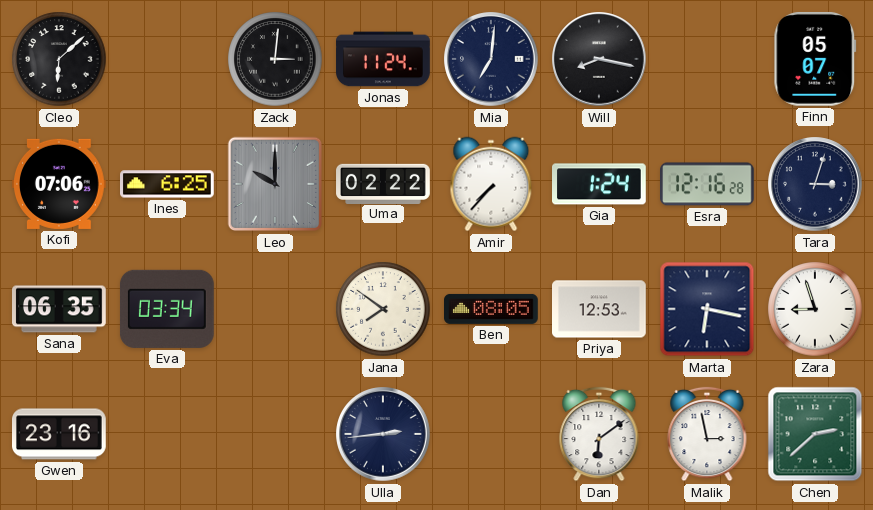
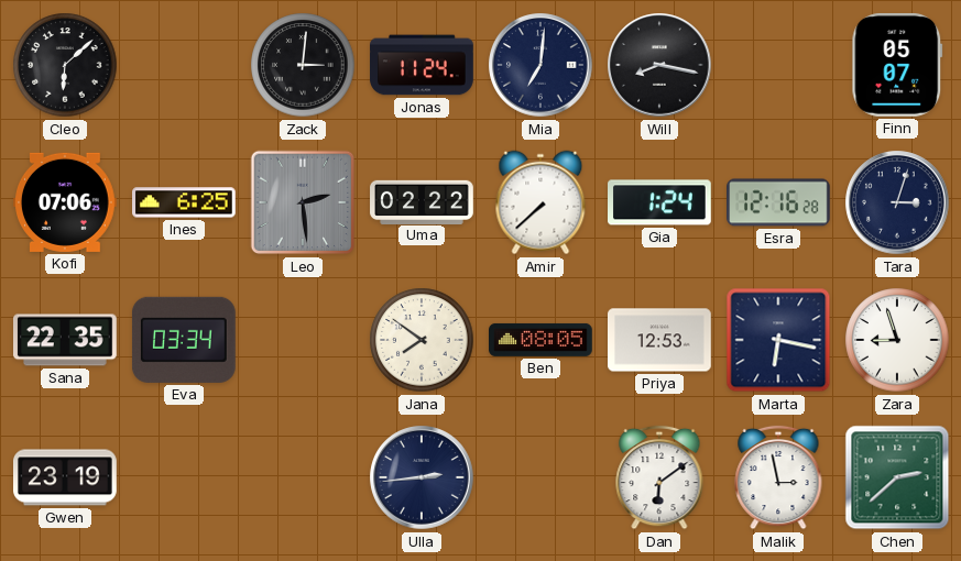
Leo: 10:00 -> 2:29 (303, 202)
Amir: 7:37 -> 7:38 (540, 202)
Sana: 06:35 -> 22:35 (66, 340)
Gwen: 23:16 -> 23:19 (66, 477)
